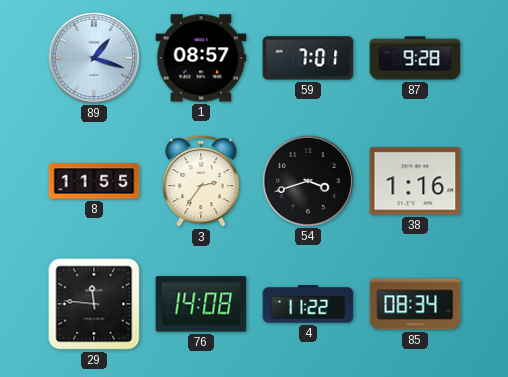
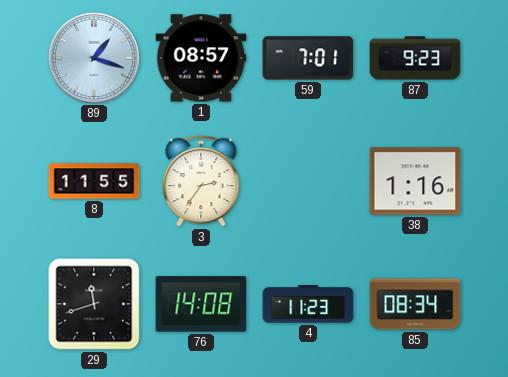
87: 9:28 -> 9:23 (415, 58)
54: 3:42 -> none (307, 180)
29: 11:46 -> 11:42 (94, 304)
4: 11:22 -> 11:23 (308, 304)
